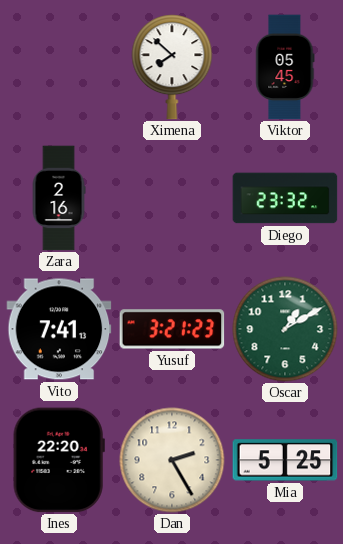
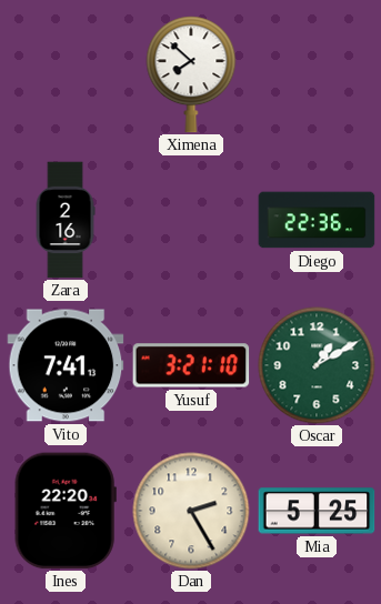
Viktor: 05:45 -> none (285, 67)
Diego: 23:32 -> 22:36 (317, 220)
Yusuf: 3:21:23 -> 3:21:10 (191, 365)
